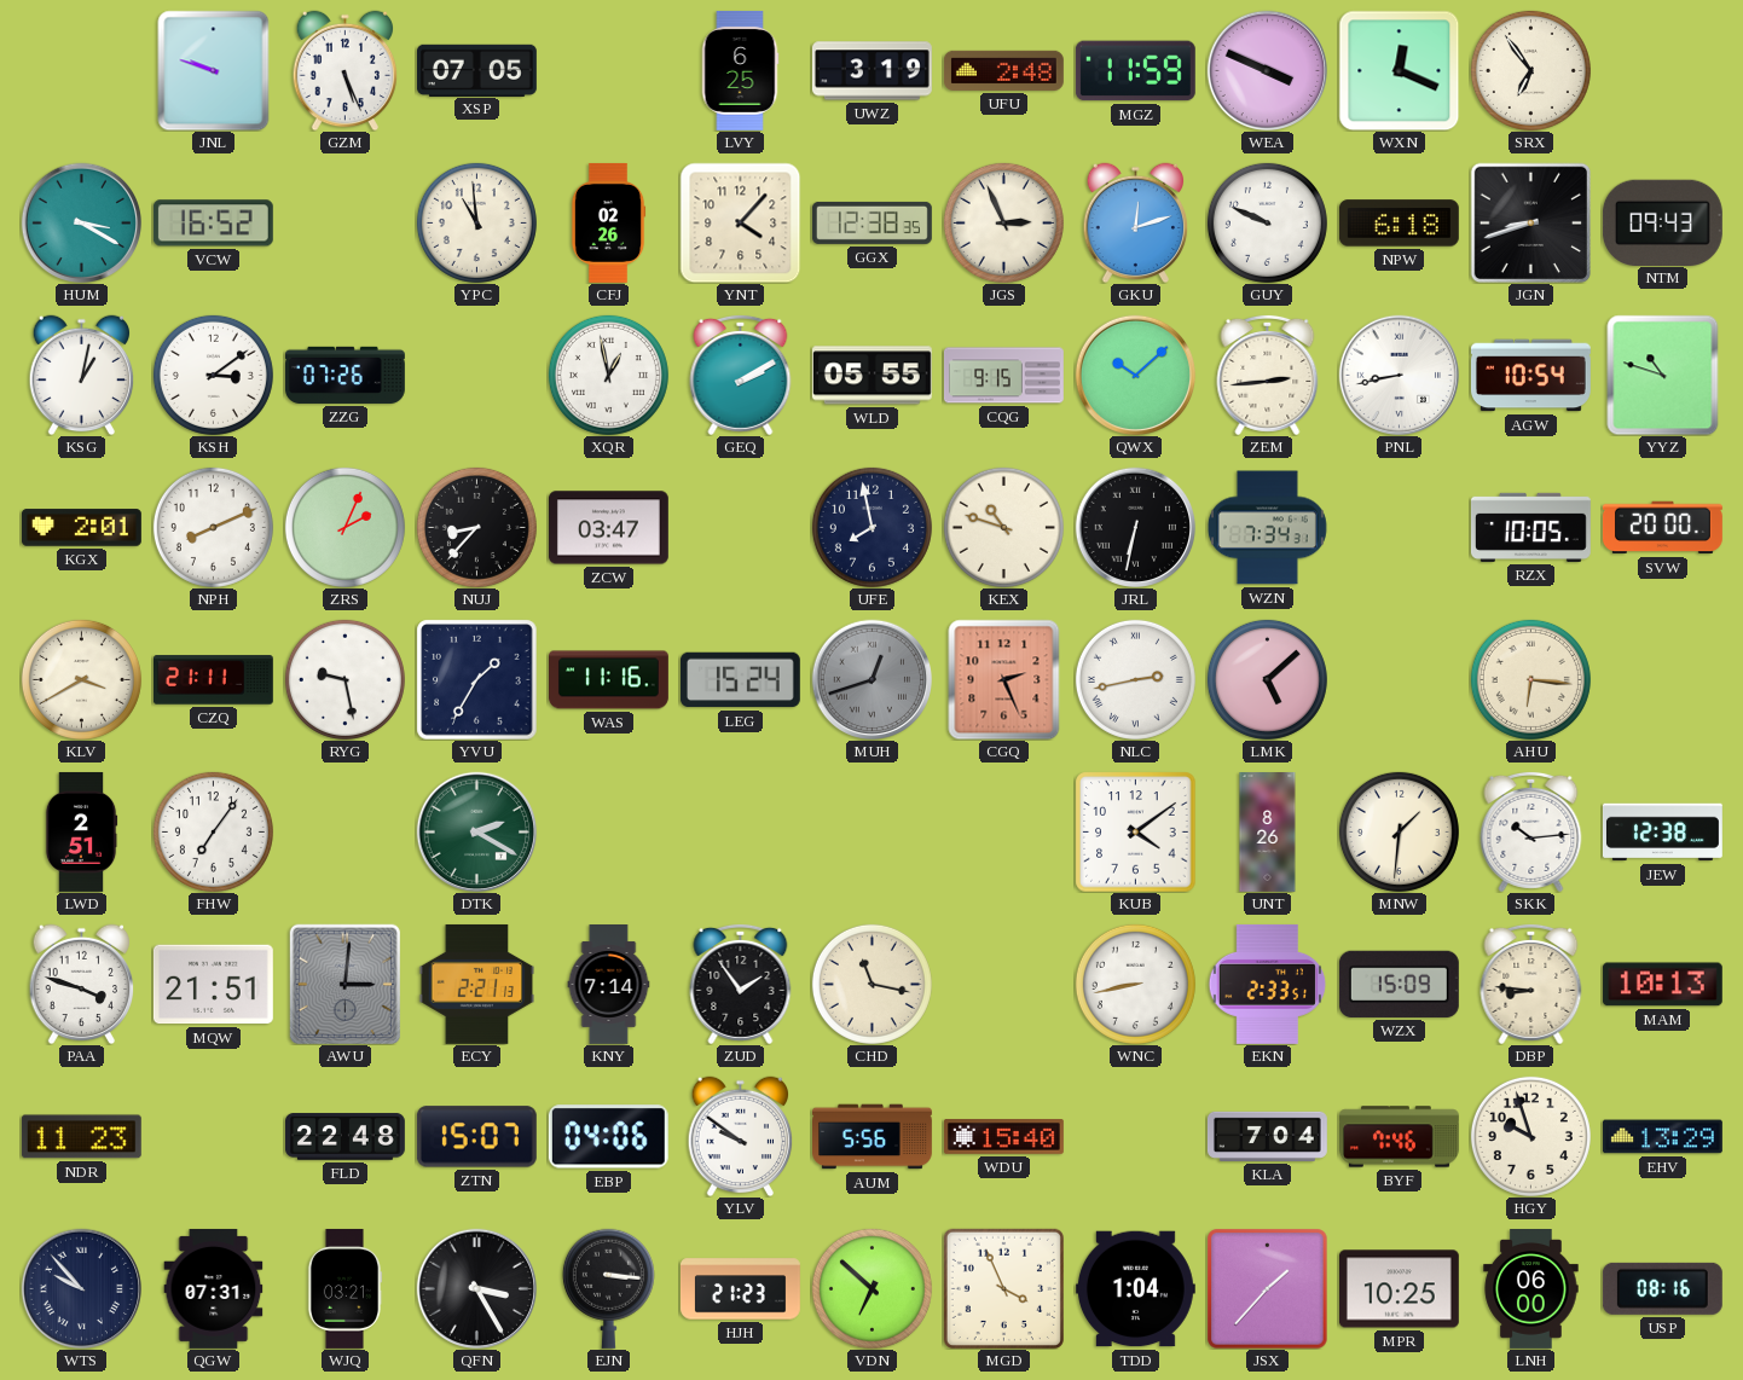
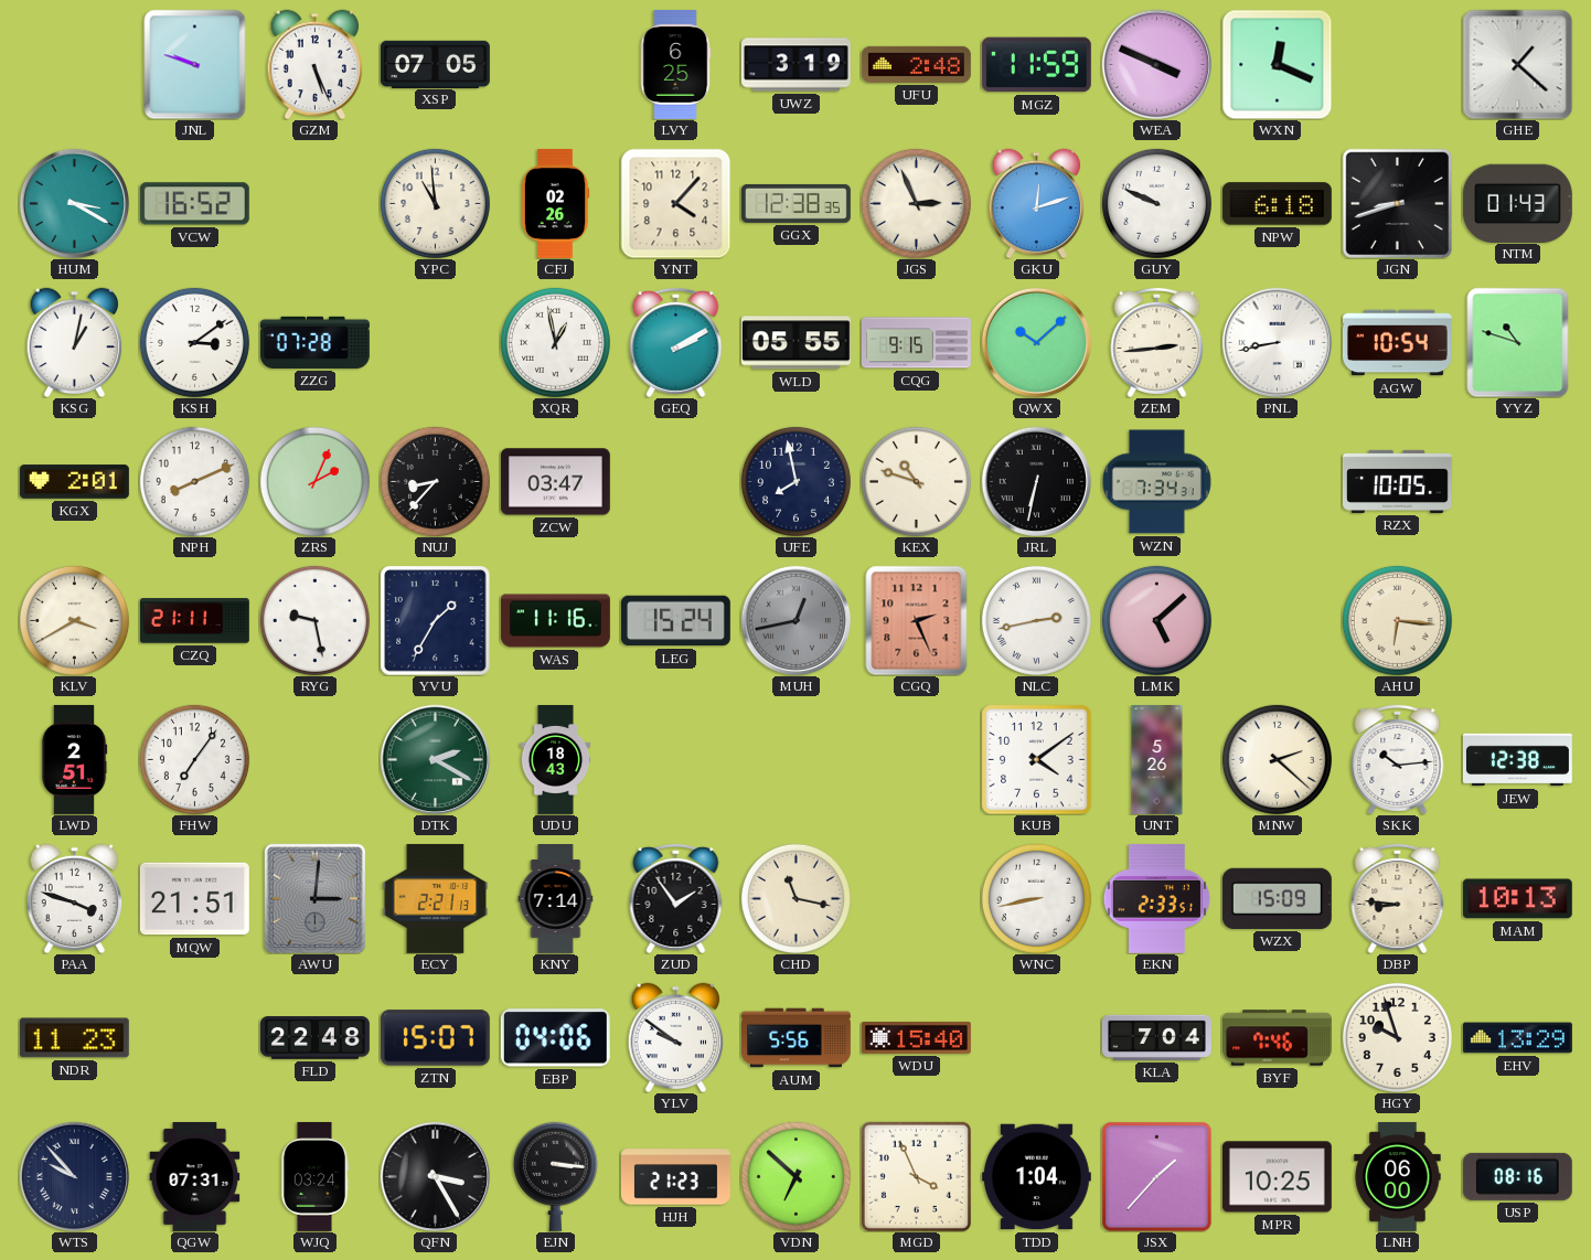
SRX: 6:54 -> none (1530, 70)
GHE: none -> 1:22 (1517, 64)
NTM: 09:43 -> 01:43 (1517, 203)
ZZG: 07:26 -> 07:28 (314, 342)
SVW: 20:00 -> none (1662, 528)
MUH: 12:42 -> 12:43 (795, 620)
UDU: none -> 18:43 (556, 760)
UNT: 8:26 -> 5:26 (1157, 760)
MNW: 1:31 -> 2:22 (1277, 759)
WJQ: 03:21 -> 03:24 (314, 1176)
